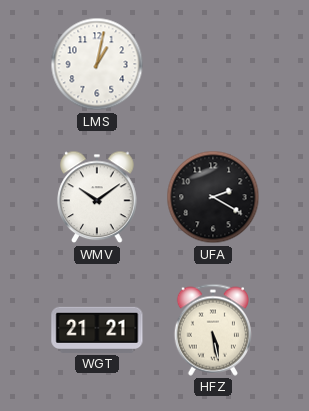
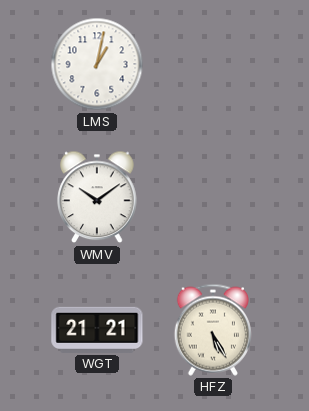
UFA: 2:20 -> none (213, 197)
HFZ: 5:28 -> 5:25 (213, 330)
